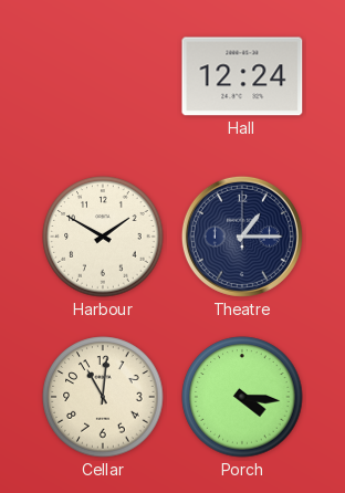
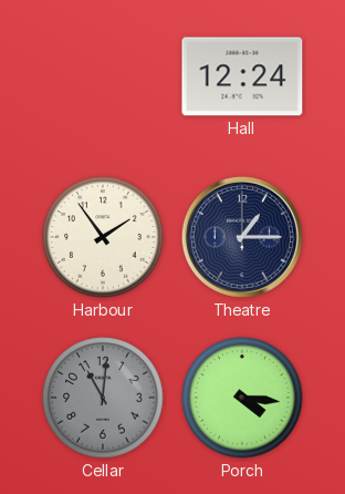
Harbour: 1:50 -> 1:54 (103, 237)
Cellar dial: cream -> grey (103, 398)
